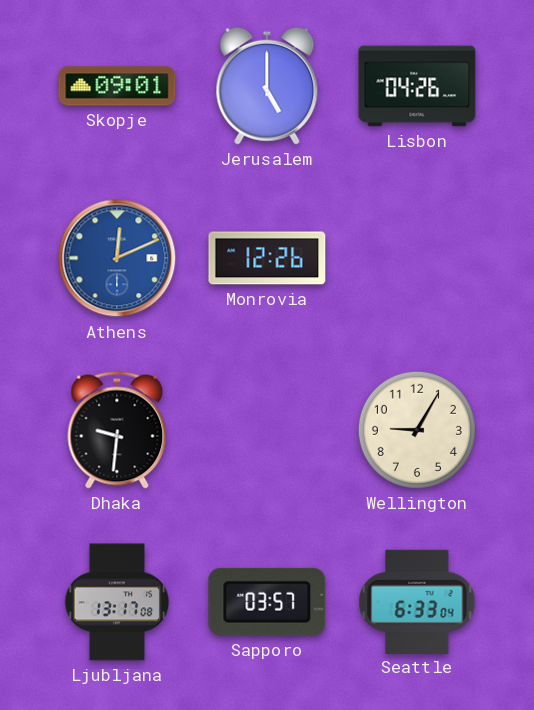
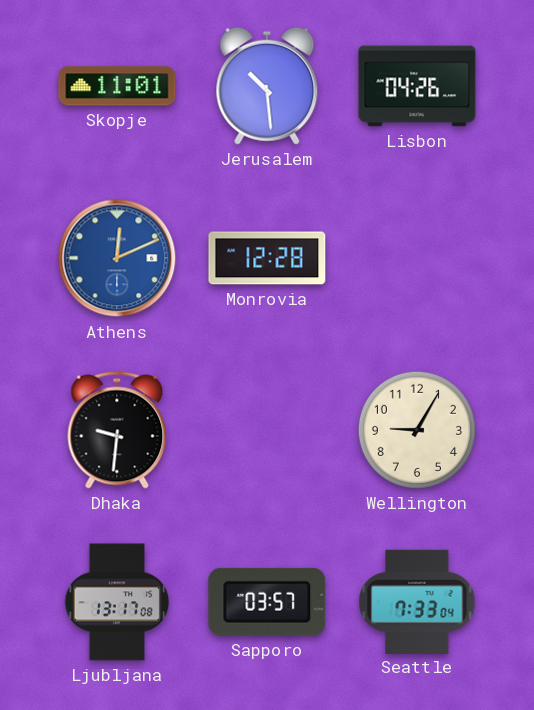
Skopje: 09:01 -> 11:01 (117, 86)
Jerusalem: 5:00 -> 10:29 (267, 86)
Monrovia: 12:26 -> 12:28 (267, 258)
Seattle: 6:33 -> 7:33 (417, 601)
